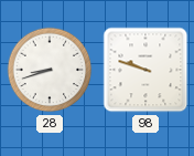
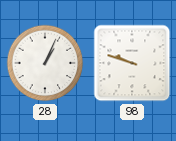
28: 8:42 -> 1:04 (45, 63)
